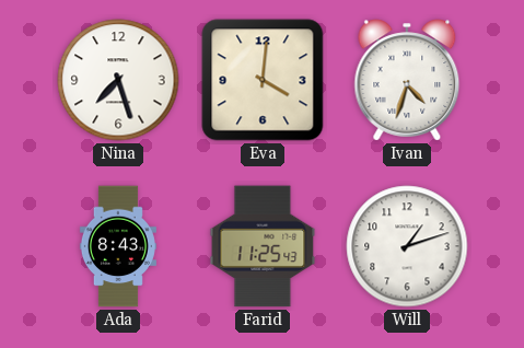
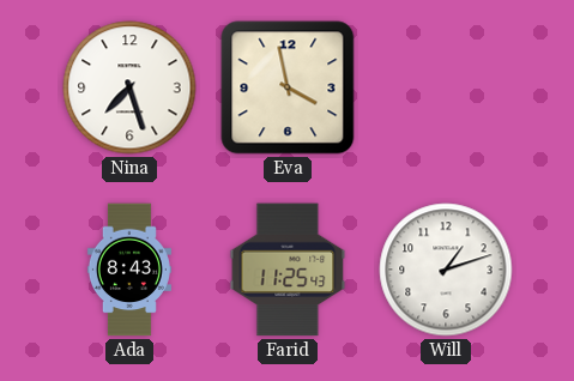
Eva: 4:01 -> 3:58 (288, 87)
Ivan: 4:33 -> none (407, 80)
